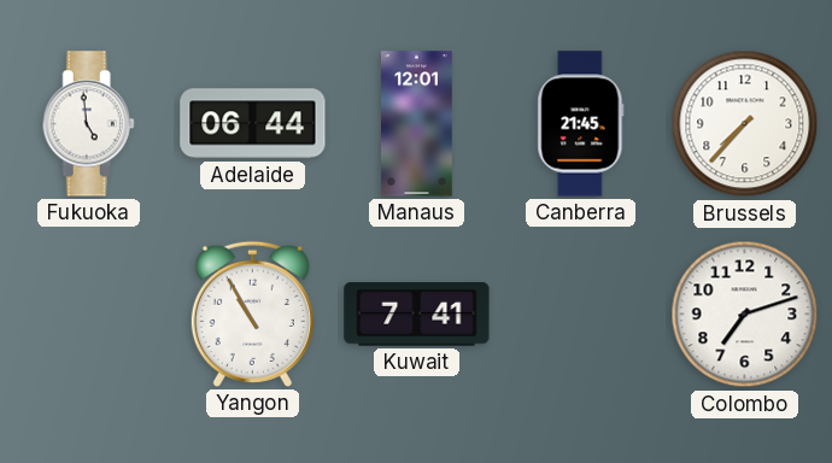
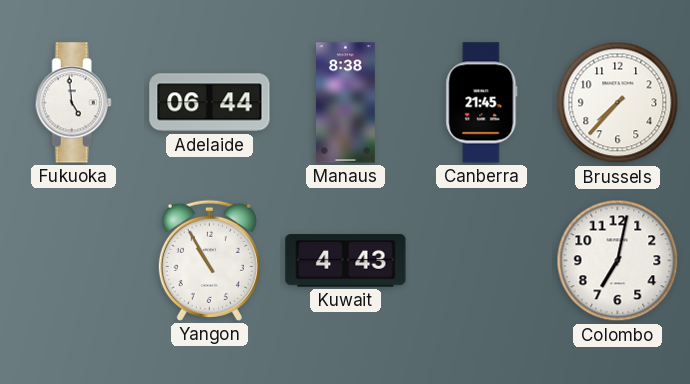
Manaus: 12:01 -> 8:38 (346, 103)
Kuwait: 7:41 -> 4:43 (346, 261)
Colombo: 7:12 -> 7:02 (618, 261)
